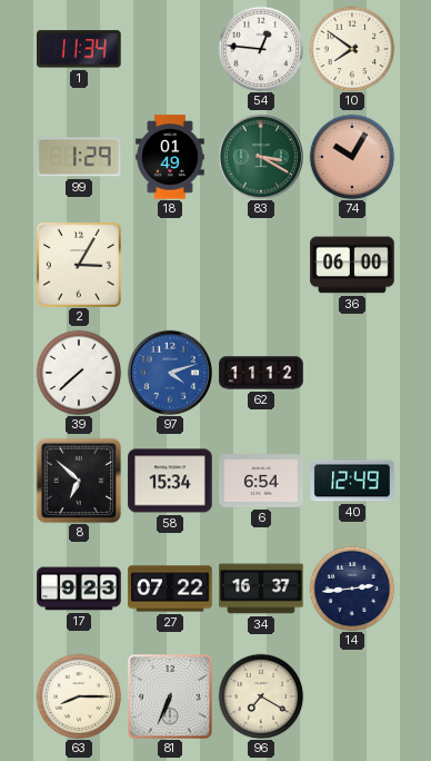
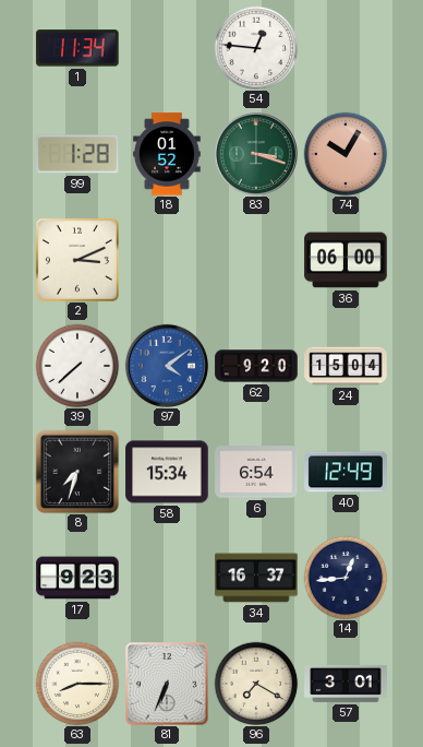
10: 7:51 -> none (352, 49)
99: 1:29 -> 1:28 (77, 154)
18: 01:49 -> 01:52 (167, 154)
83: 3:20 -> 3:18 (256, 154)
2: 3:05 -> 3:11 (77, 260)
97: 4:12 -> 4:09 (167, 366)
62: 11:12 -> 9:20 (256, 366)
24: none -> 15:04 (346, 366)
8: 6:52 -> 7:33 (77, 472)
27: 07:22 -> none (170, 589)
14: 2:44 -> 12:44 (346, 578)
57: none -> 3:01 (346, 684)
